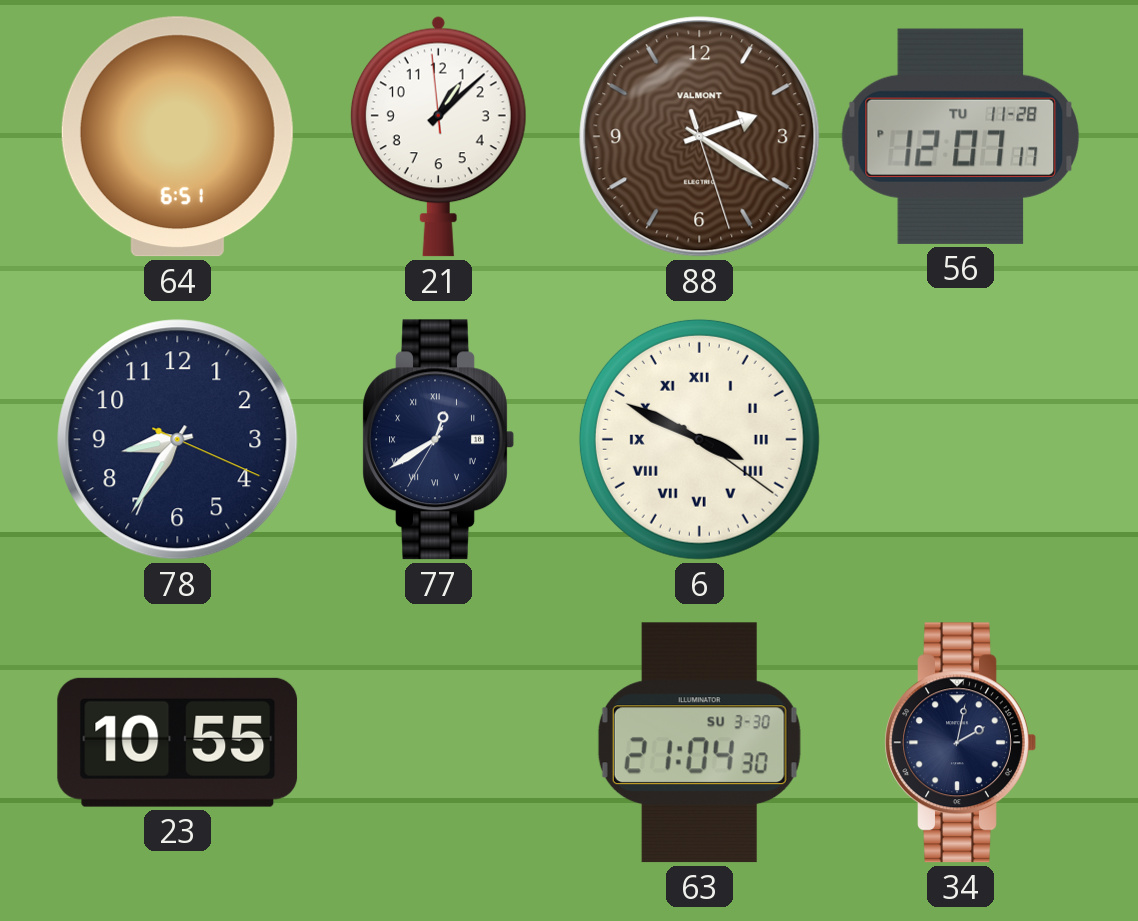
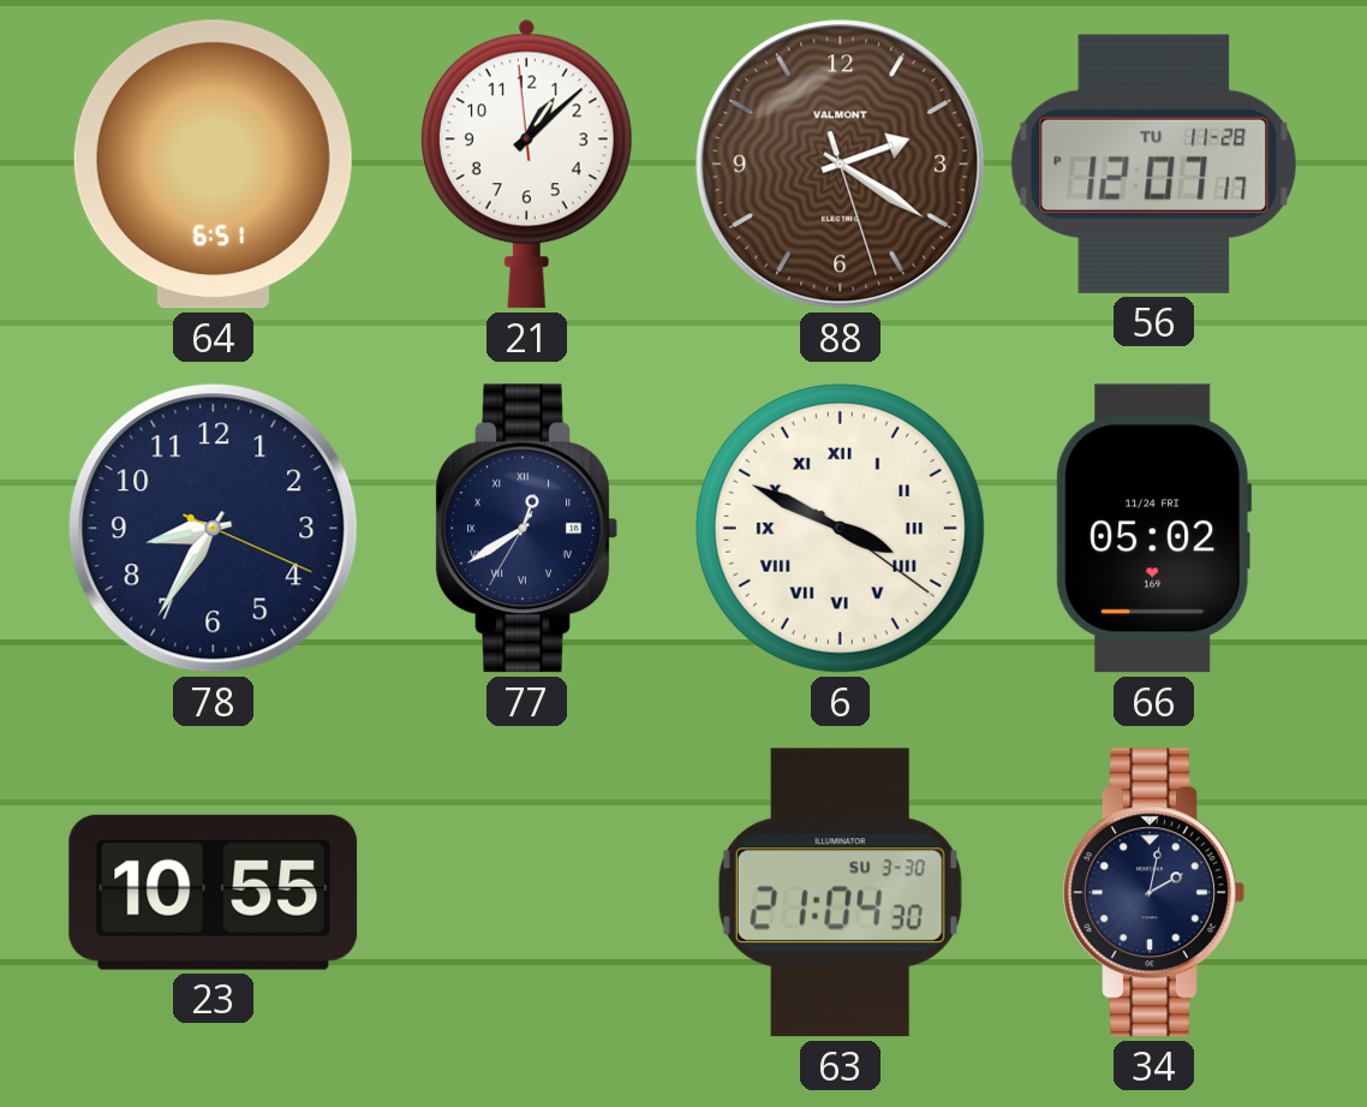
66: none -> 05:02 (1154, 529)
